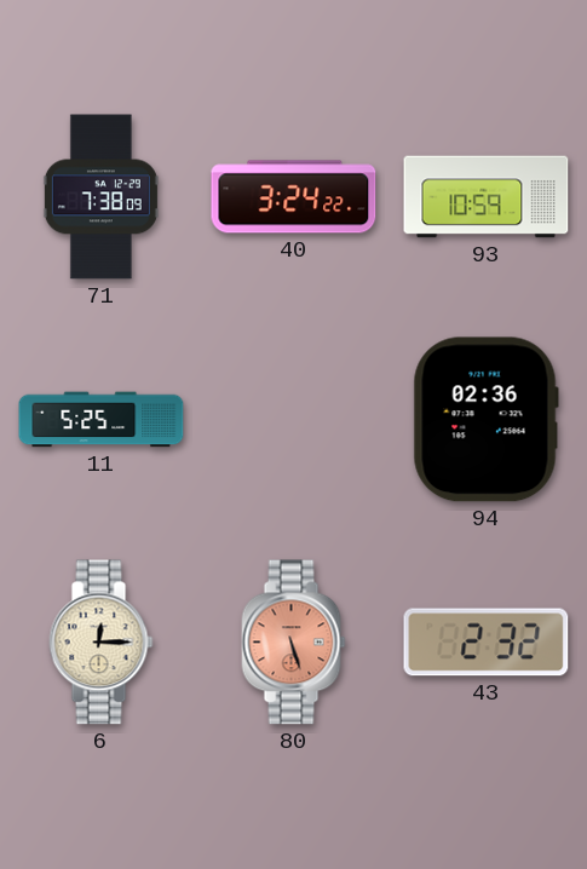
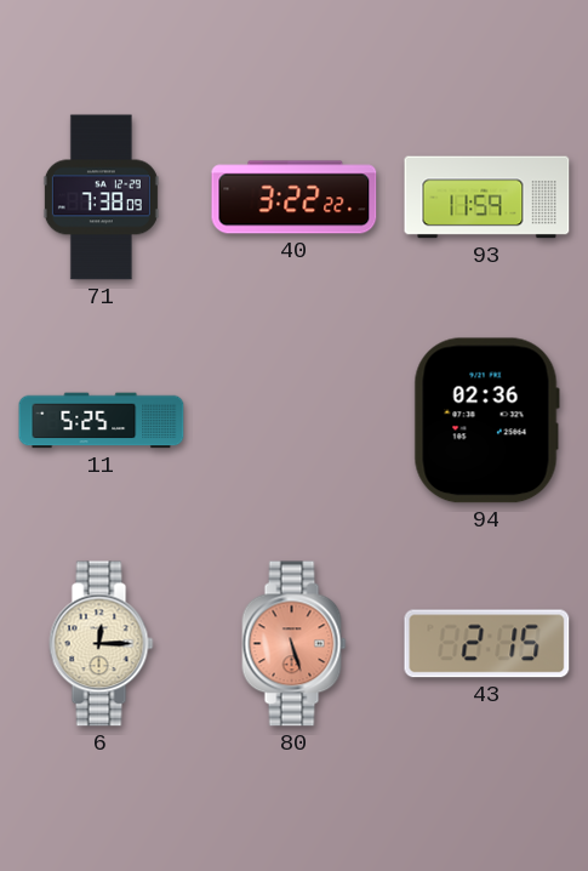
40: 3:24 -> 3:22 (295, 198)
93: 10:59 -> 11:59 (487, 198)
43: 2:32 -> 2:15 (487, 644)
